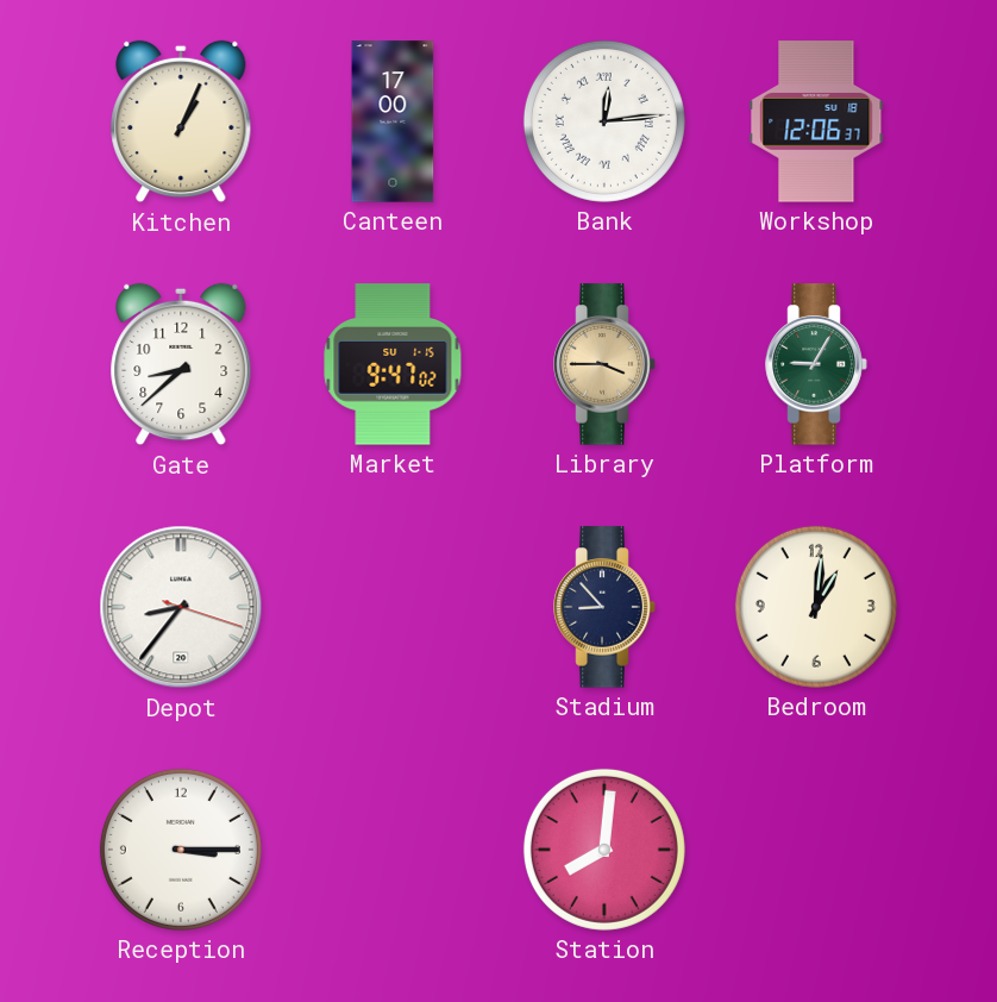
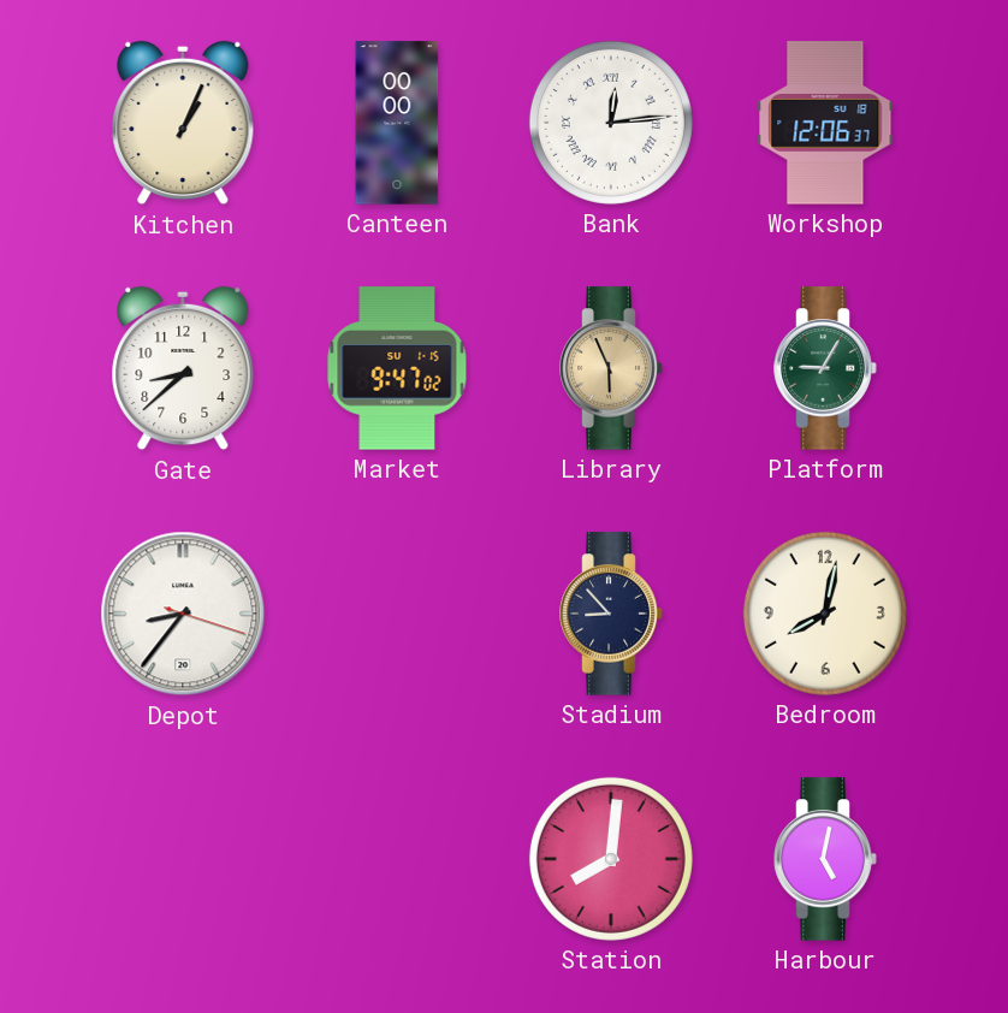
Canteen: 17:00 -> 00:00 (397, 123)
Library: 3:45 -> 5:56 (611, 368)
Bedroom: 1:01 -> 8:02 (825, 614)
Reception: 3:15 -> none (181, 850)
Harbour: none -> 5:02 (825, 859)
